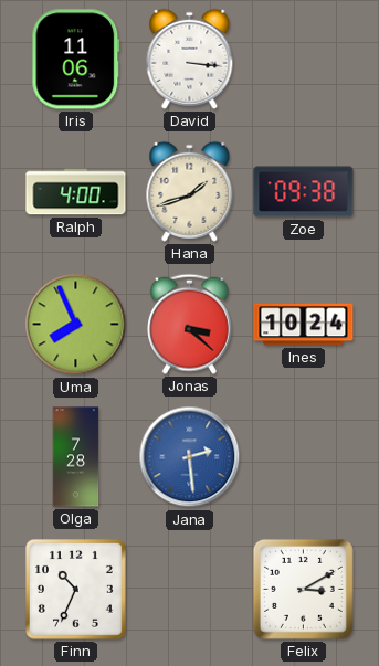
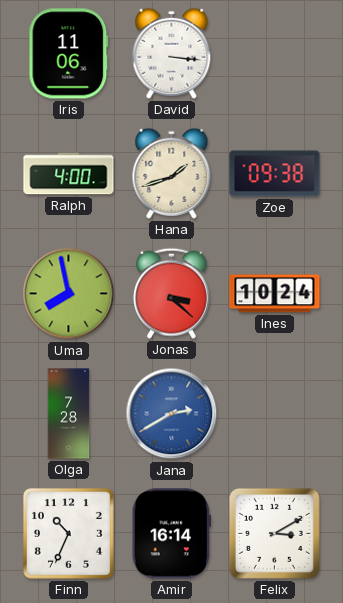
Uma: 7:56 -> 7:58 (69, 294)
Jana: 2:29 -> 2:40 (172, 414)
Amir: none -> 16:14 (171, 534)
